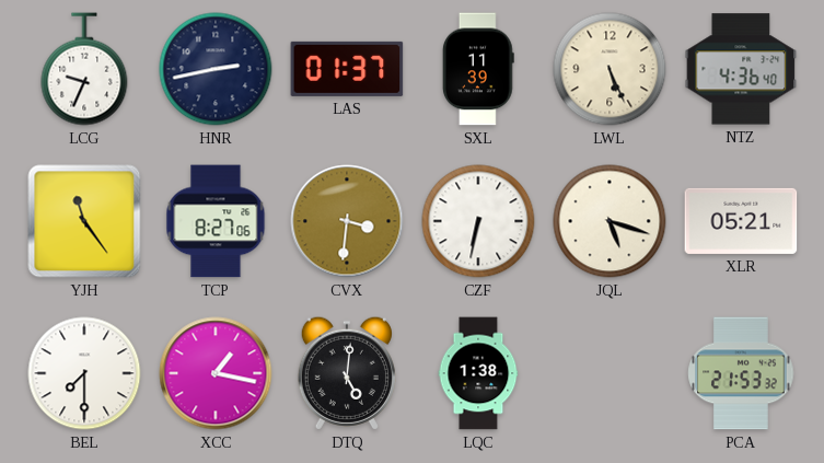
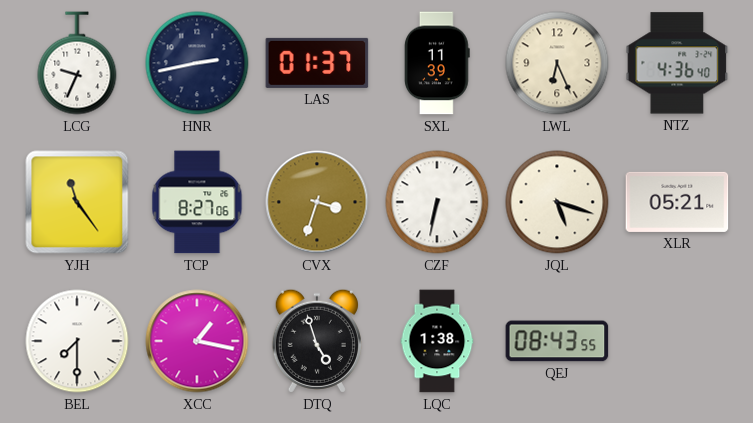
LWL: 5:26 -> 6:26 (557, 63)
CVX: 3:31 -> 3:33 (317, 202)
DTQ: 5:01 -> 4:57 (317, 341)
QEJ: none -> 08:43 (557, 341)
PCA: 21:53 -> none (741, 373)
